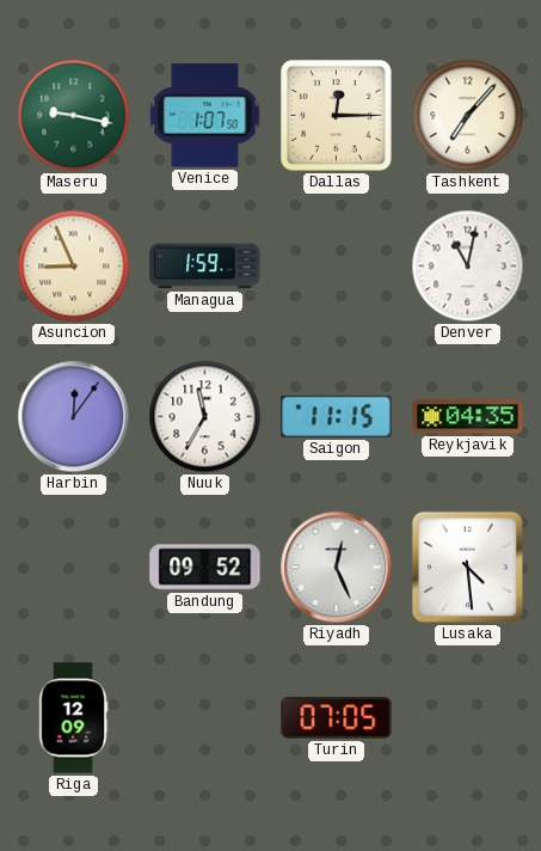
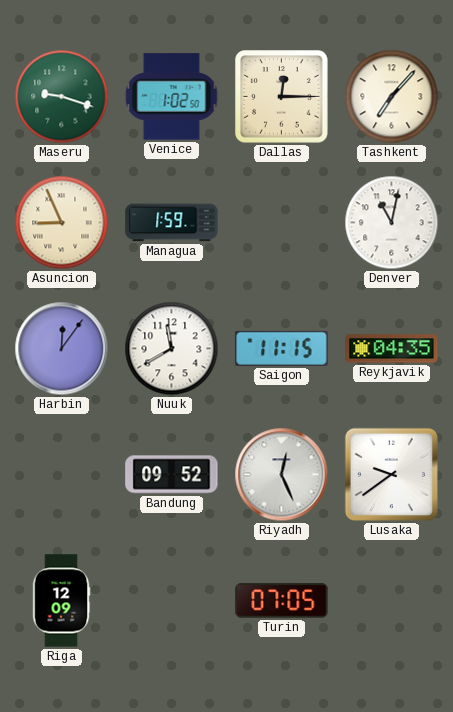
Maseru: 9:17 -> 9:18 (62, 97)
Venice: 1:07 -> 1:02 (172, 97)
Nuuk: 11:35 -> 11:40 (172, 349)
Lusaka: 4:29 -> 9:39 (391, 474)
